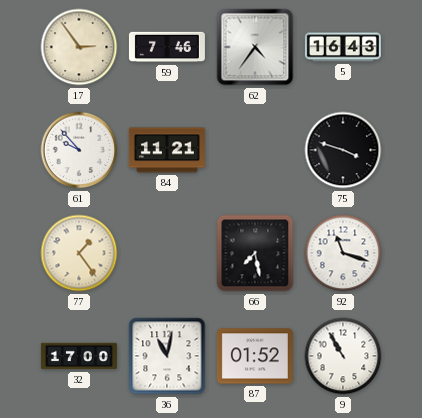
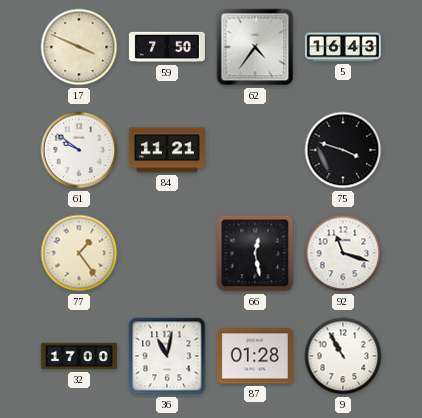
17: 2:54 -> 3:49 (79, 47)
59: 7:46 -> 7:50 (167, 47)
61: 9:53 -> 9:51 (79, 150)
66: 7:28 -> 12:28 (255, 253)
87: 01:52 -> 01:28 (255, 356)
